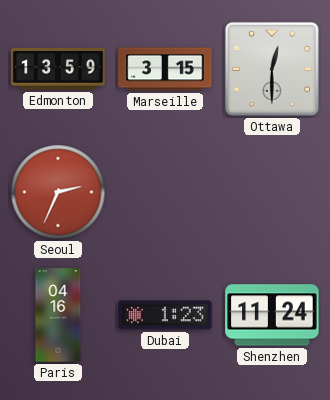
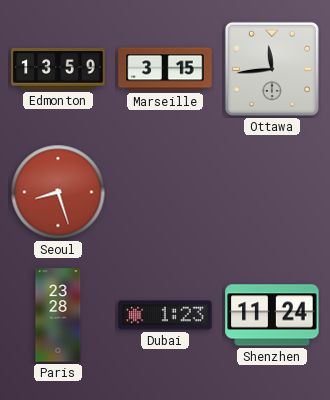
Ottawa: 12:30 -> 11:44 (272, 69)
Seoul: 2:34 -> 8:27 (58, 192)
Paris: 04:16 -> 23:28 (58, 315)
